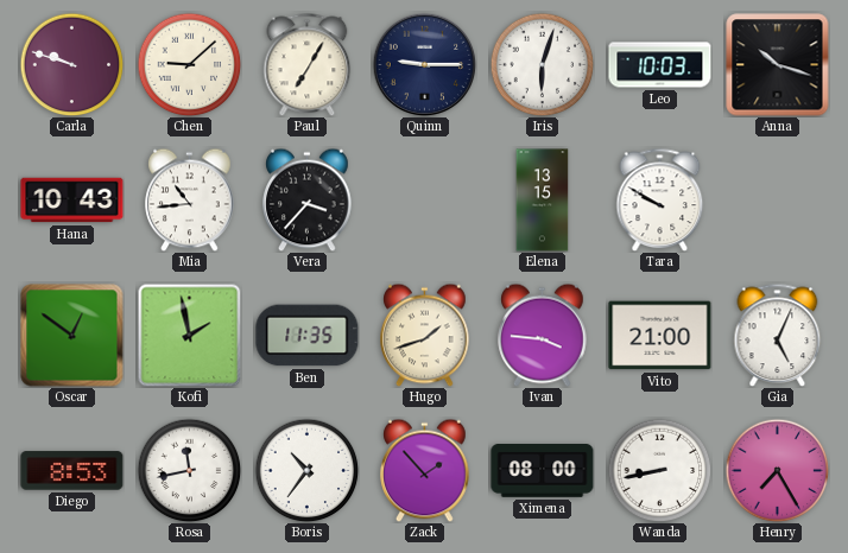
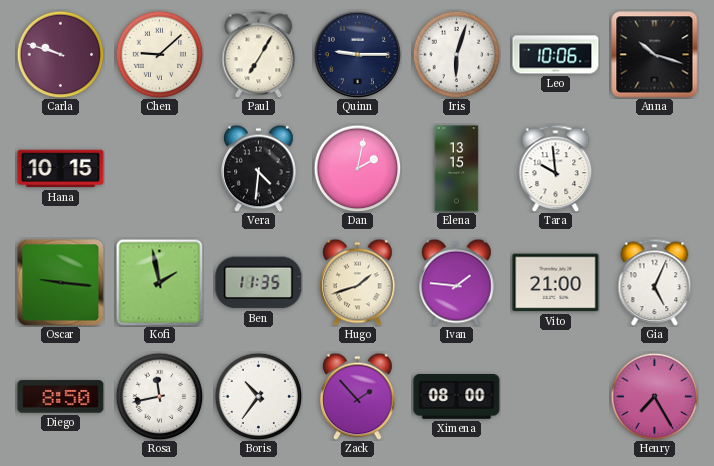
Leo: 10:03 -> 10:06 (556, 55)
Hana: 10:43 -> 10:15 (61, 169)
Mia: 10:44 -> none (190, 199)
Vera: 3:37 -> 4:31 (259, 168)
Dan: none -> 2:02 (357, 168)
Tara: 9:50 -> 9:59 (556, 168)
Oscar: 12:51 -> 9:16 (61, 283)
Ivan: 3:46 -> 1:46 (457, 282)
Diego: 8:53 -> 8:50 (61, 397)
Wanda: 8:43 -> none (659, 470)
